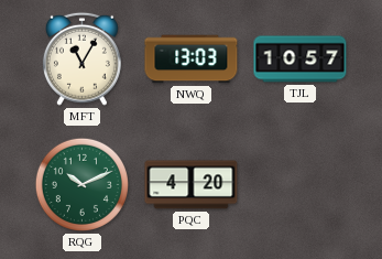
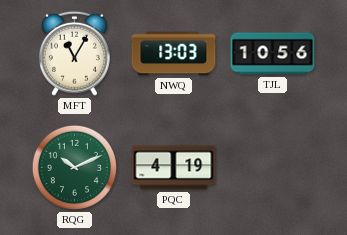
TJL: 10:57 -> 10:56 (273, 54)
PQC: 4:20 -> 4:19 (174, 168)
